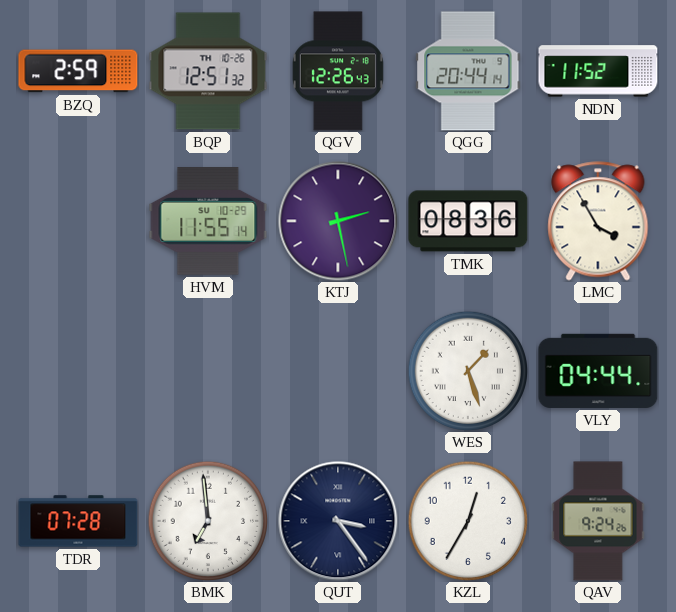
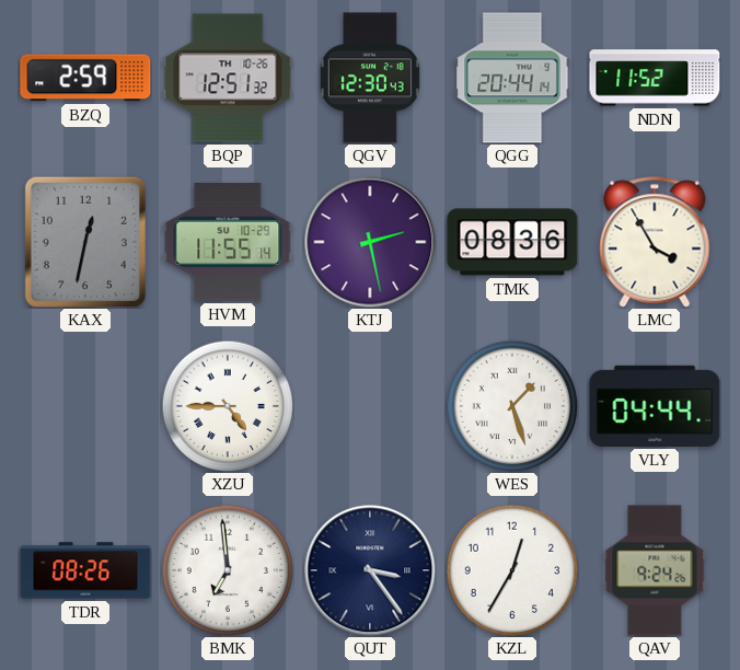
QGV: 12:26 -> 12:30 (370, 78)
KAX: none -> 12:32 (85, 241)
XZU: none -> 4:45 (227, 405)
TDR: 07:28 -> 08:26 (85, 570)
